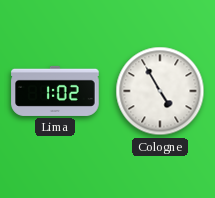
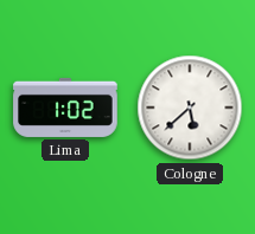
Cologne: 4:55 -> 5:38 (190, 108)
